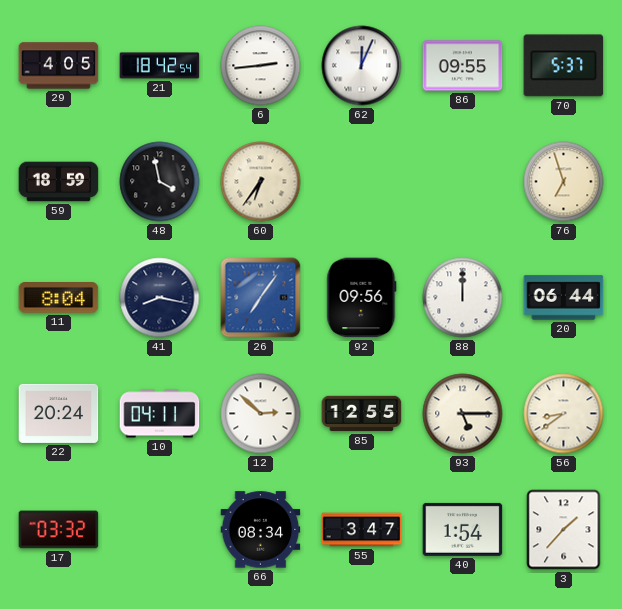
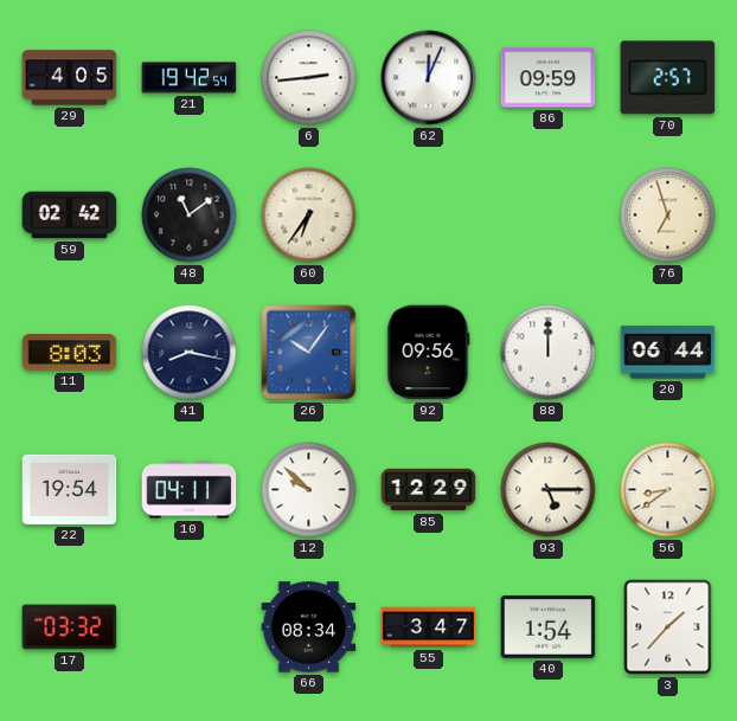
21: 18:42 -> 19:42 (190, 78)
86: 09:55 -> 09:59 (549, 78)
70: 5:37 -> 2:57 (668, 78)
59: 18:59 -> 02:42 (70, 215)
48: 3:58 -> 11:09 (190, 215)
11: 8:04 -> 8:03 (70, 353)
26: 7:06 -> 10:06 (309, 353)
22: 20:24 -> 19:54 (70, 489)
12: 2:52 -> 9:52 (309, 490)
85: 12:55 -> 12:29 (429, 490)
